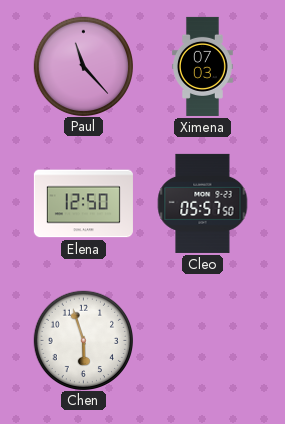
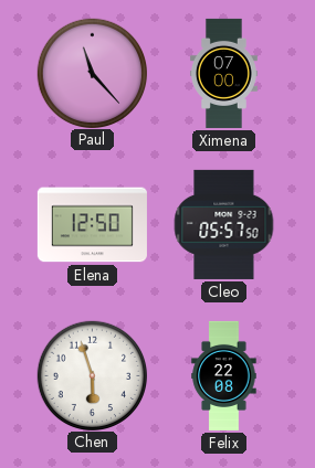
Ximena: 07:03 -> 07:00 (223, 73)
Felix: none -> 22:08 (224, 375)
